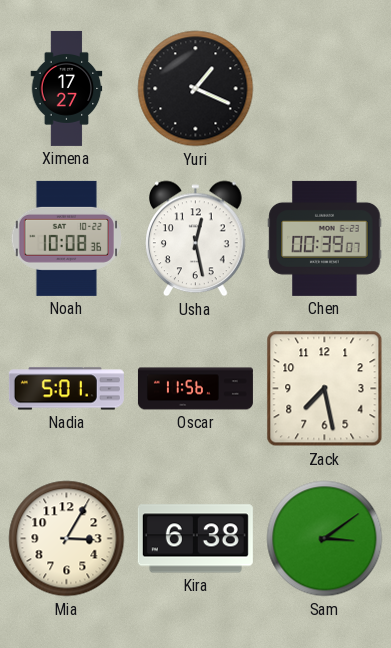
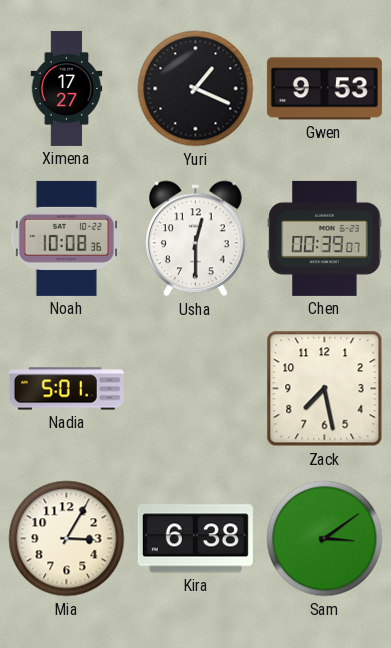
Gwen: none -> 9:53 (324, 89)
Usha: 12:28 -> 12:30 (196, 239)
Oscar: 11:56 -> none (195, 389)
